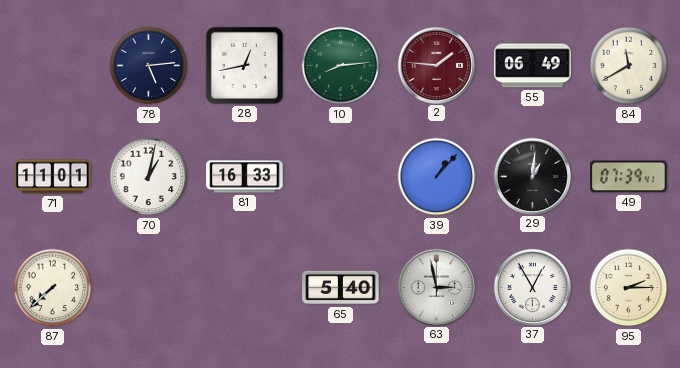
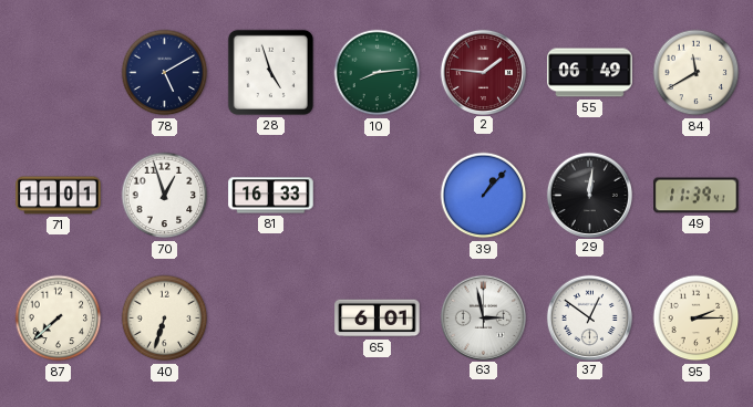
78: 5:14 -> 5:10 (165, 73)
28: 12:43 -> 4:57 (270, 72)
70: 1:02 -> 12:57 (165, 196)
29: 1:01 -> 12:01 (589, 195)
49: 07:39 -> 11:39 (697, 196)
40: none -> 6:33 (165, 319)
65: 5:40 -> 6:01 (378, 319)
37: 12:55 -> 12:51 (589, 317)
